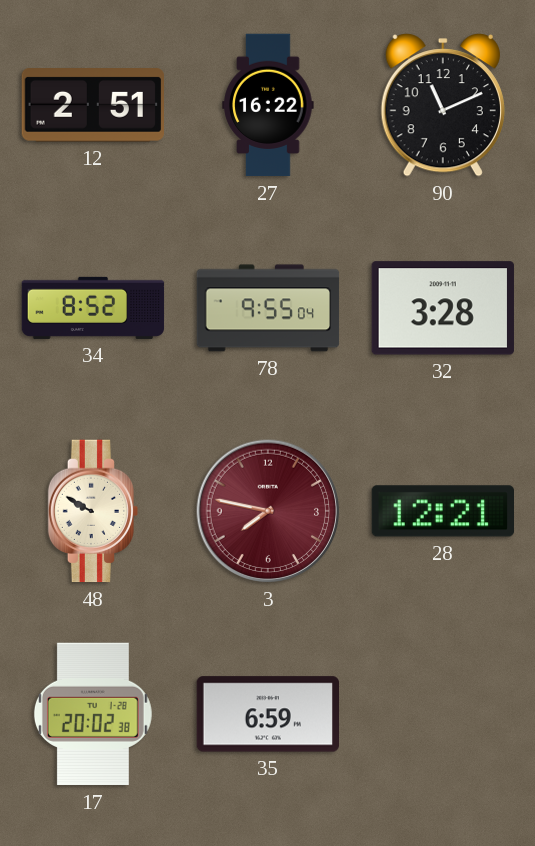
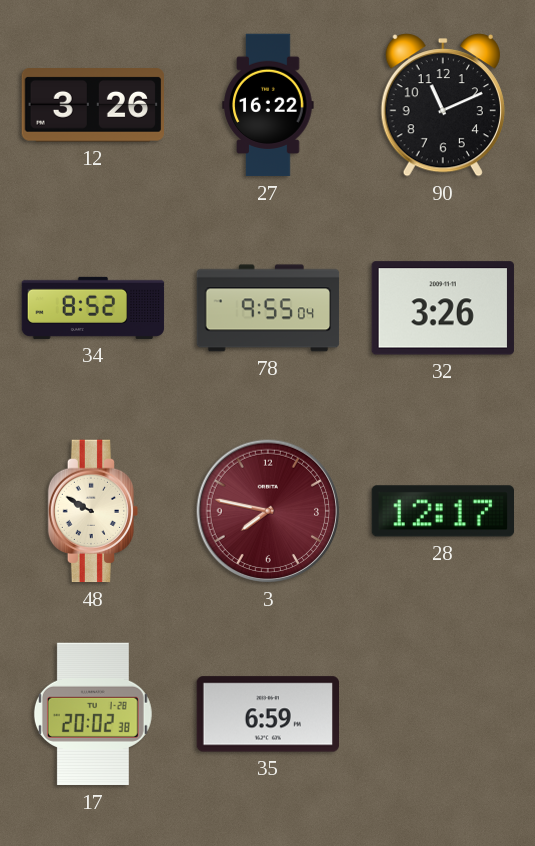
12: 2:51 -> 3:26 (92, 106)
32: 3:28 -> 3:26 (443, 308)
28: 12:21 -> 12:17 (442, 511)
